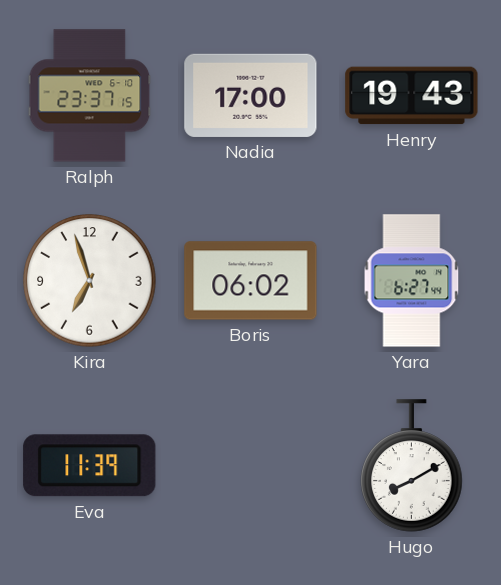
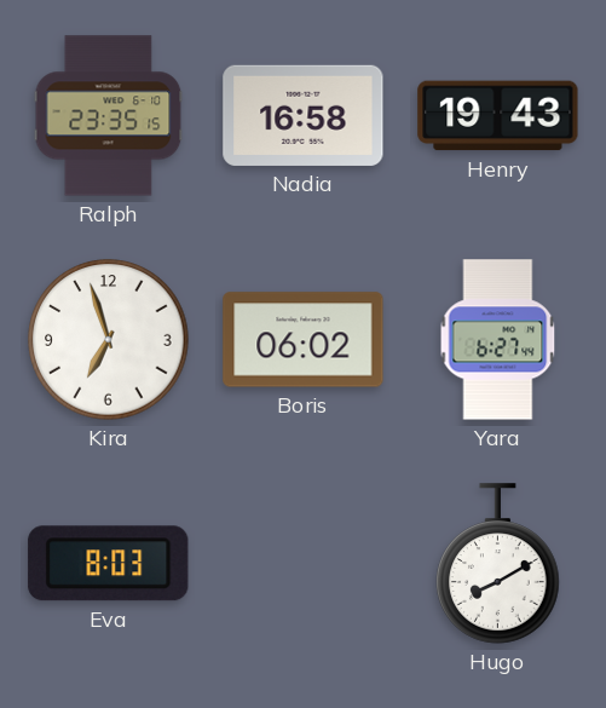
Ralph: 23:37 -> 23:35 (109, 116)
Nadia: 17:00 -> 16:58 (304, 115)
Eva: 11:39 -> 8:03 (109, 564)
